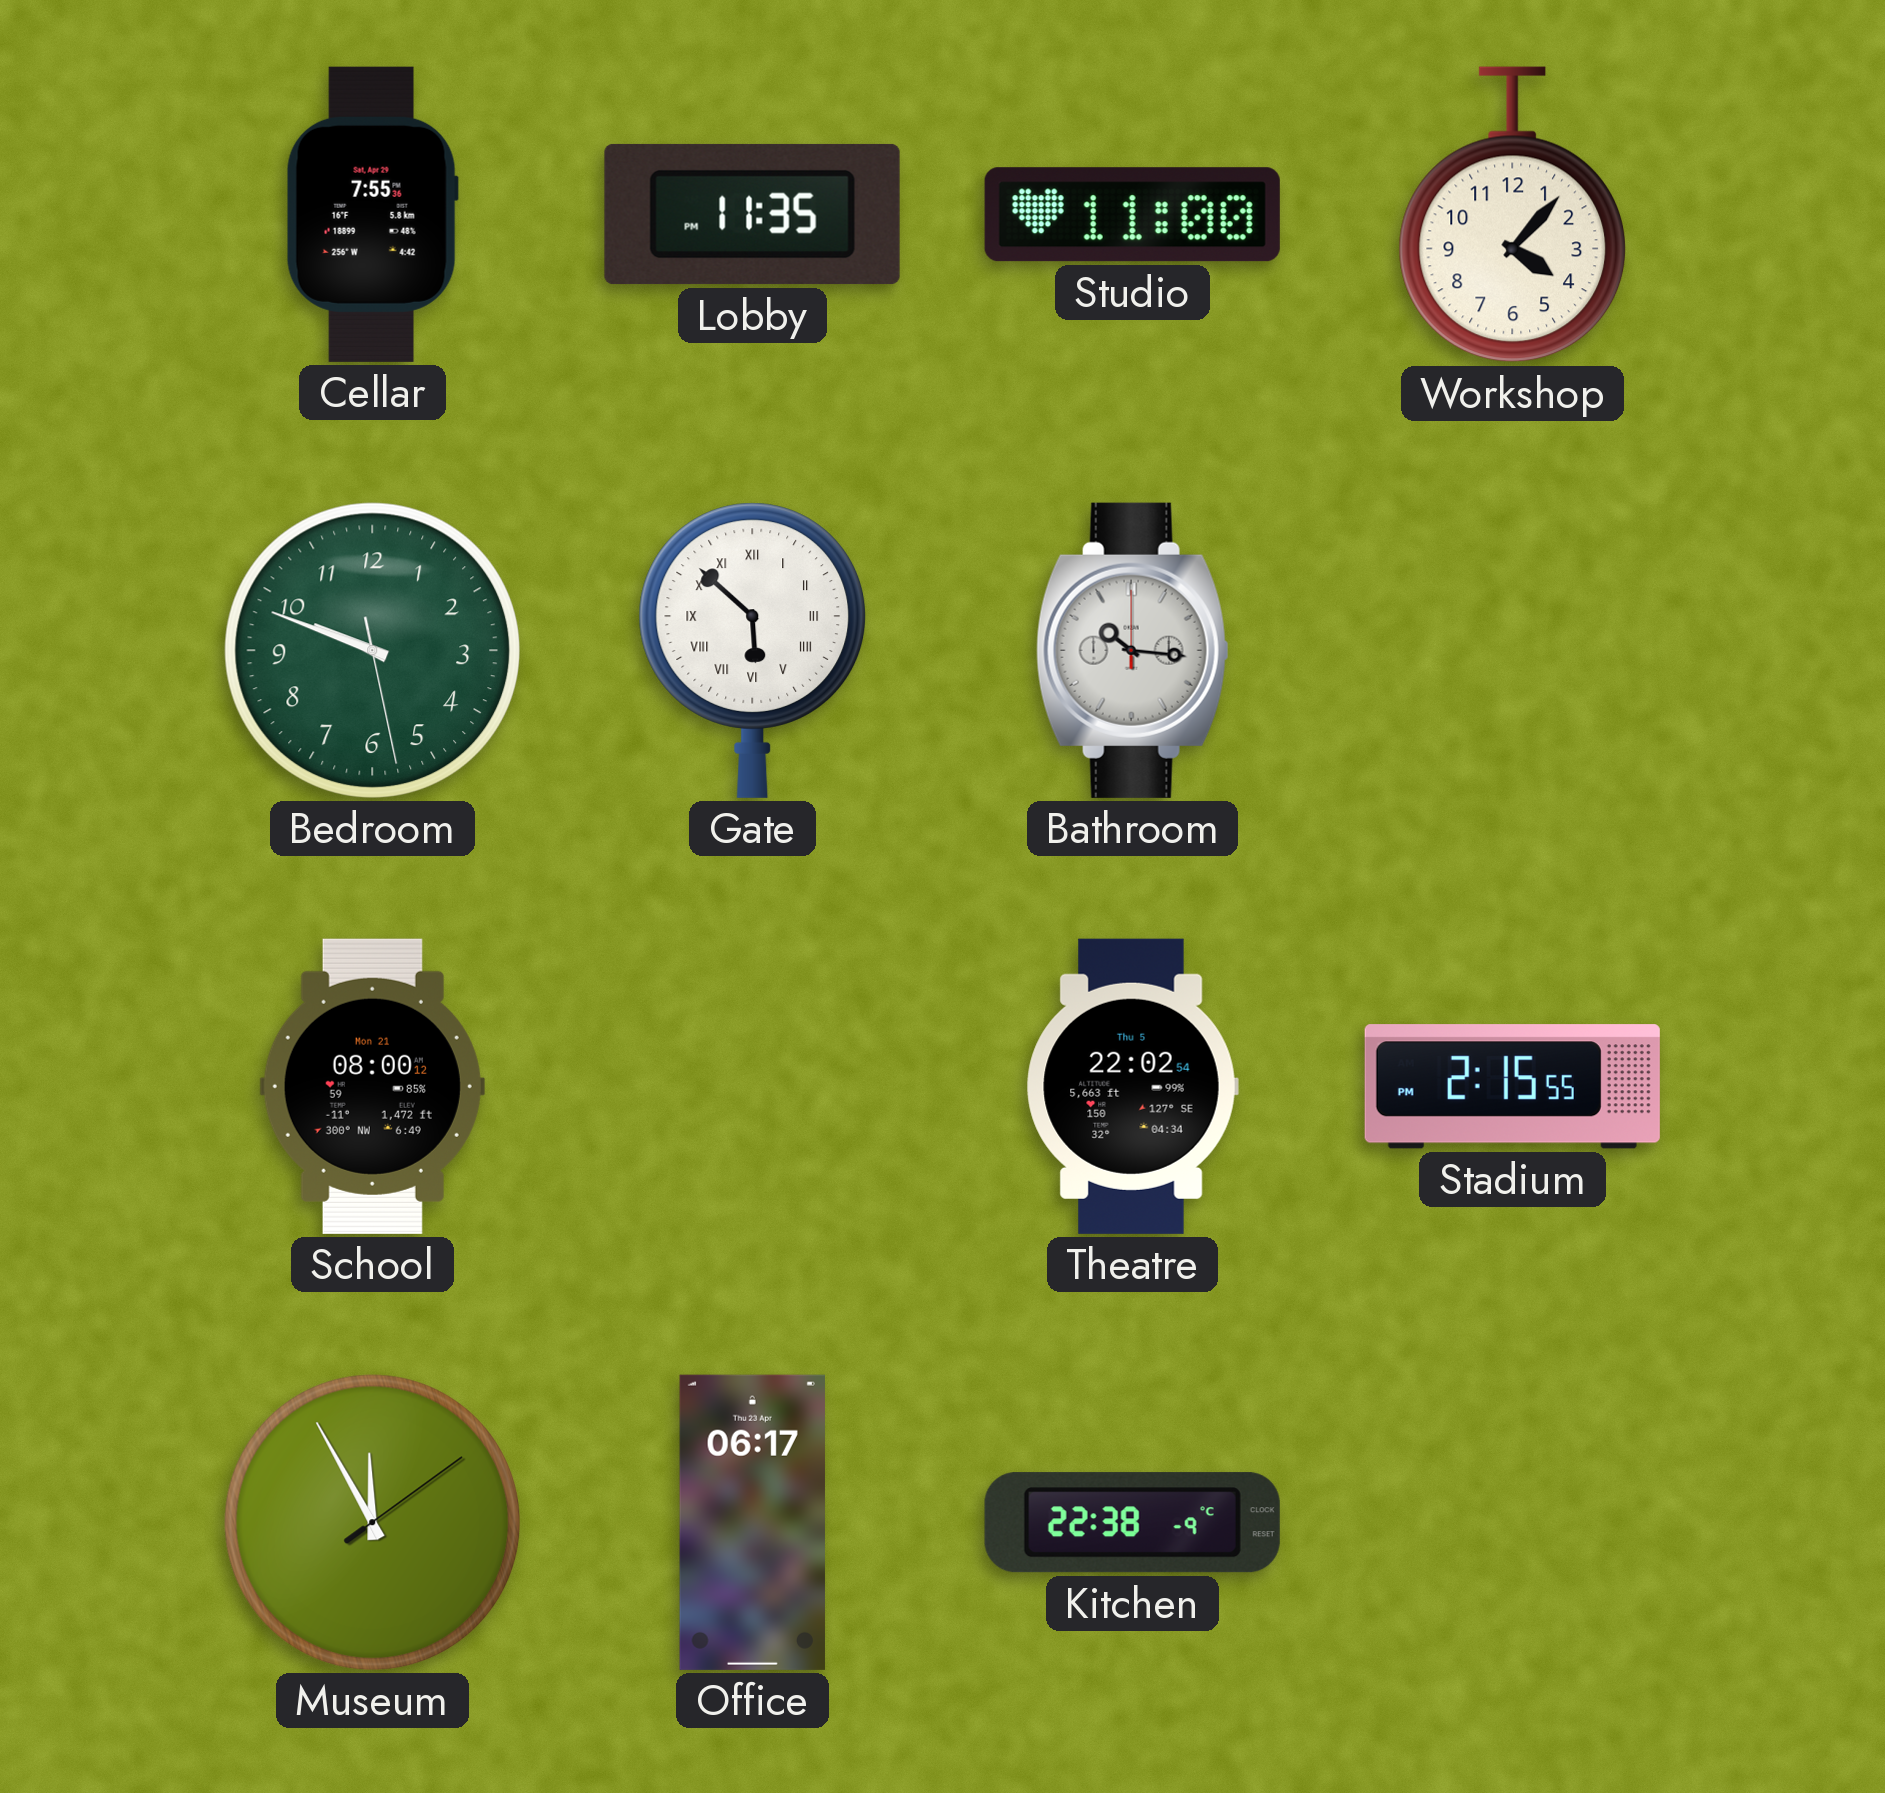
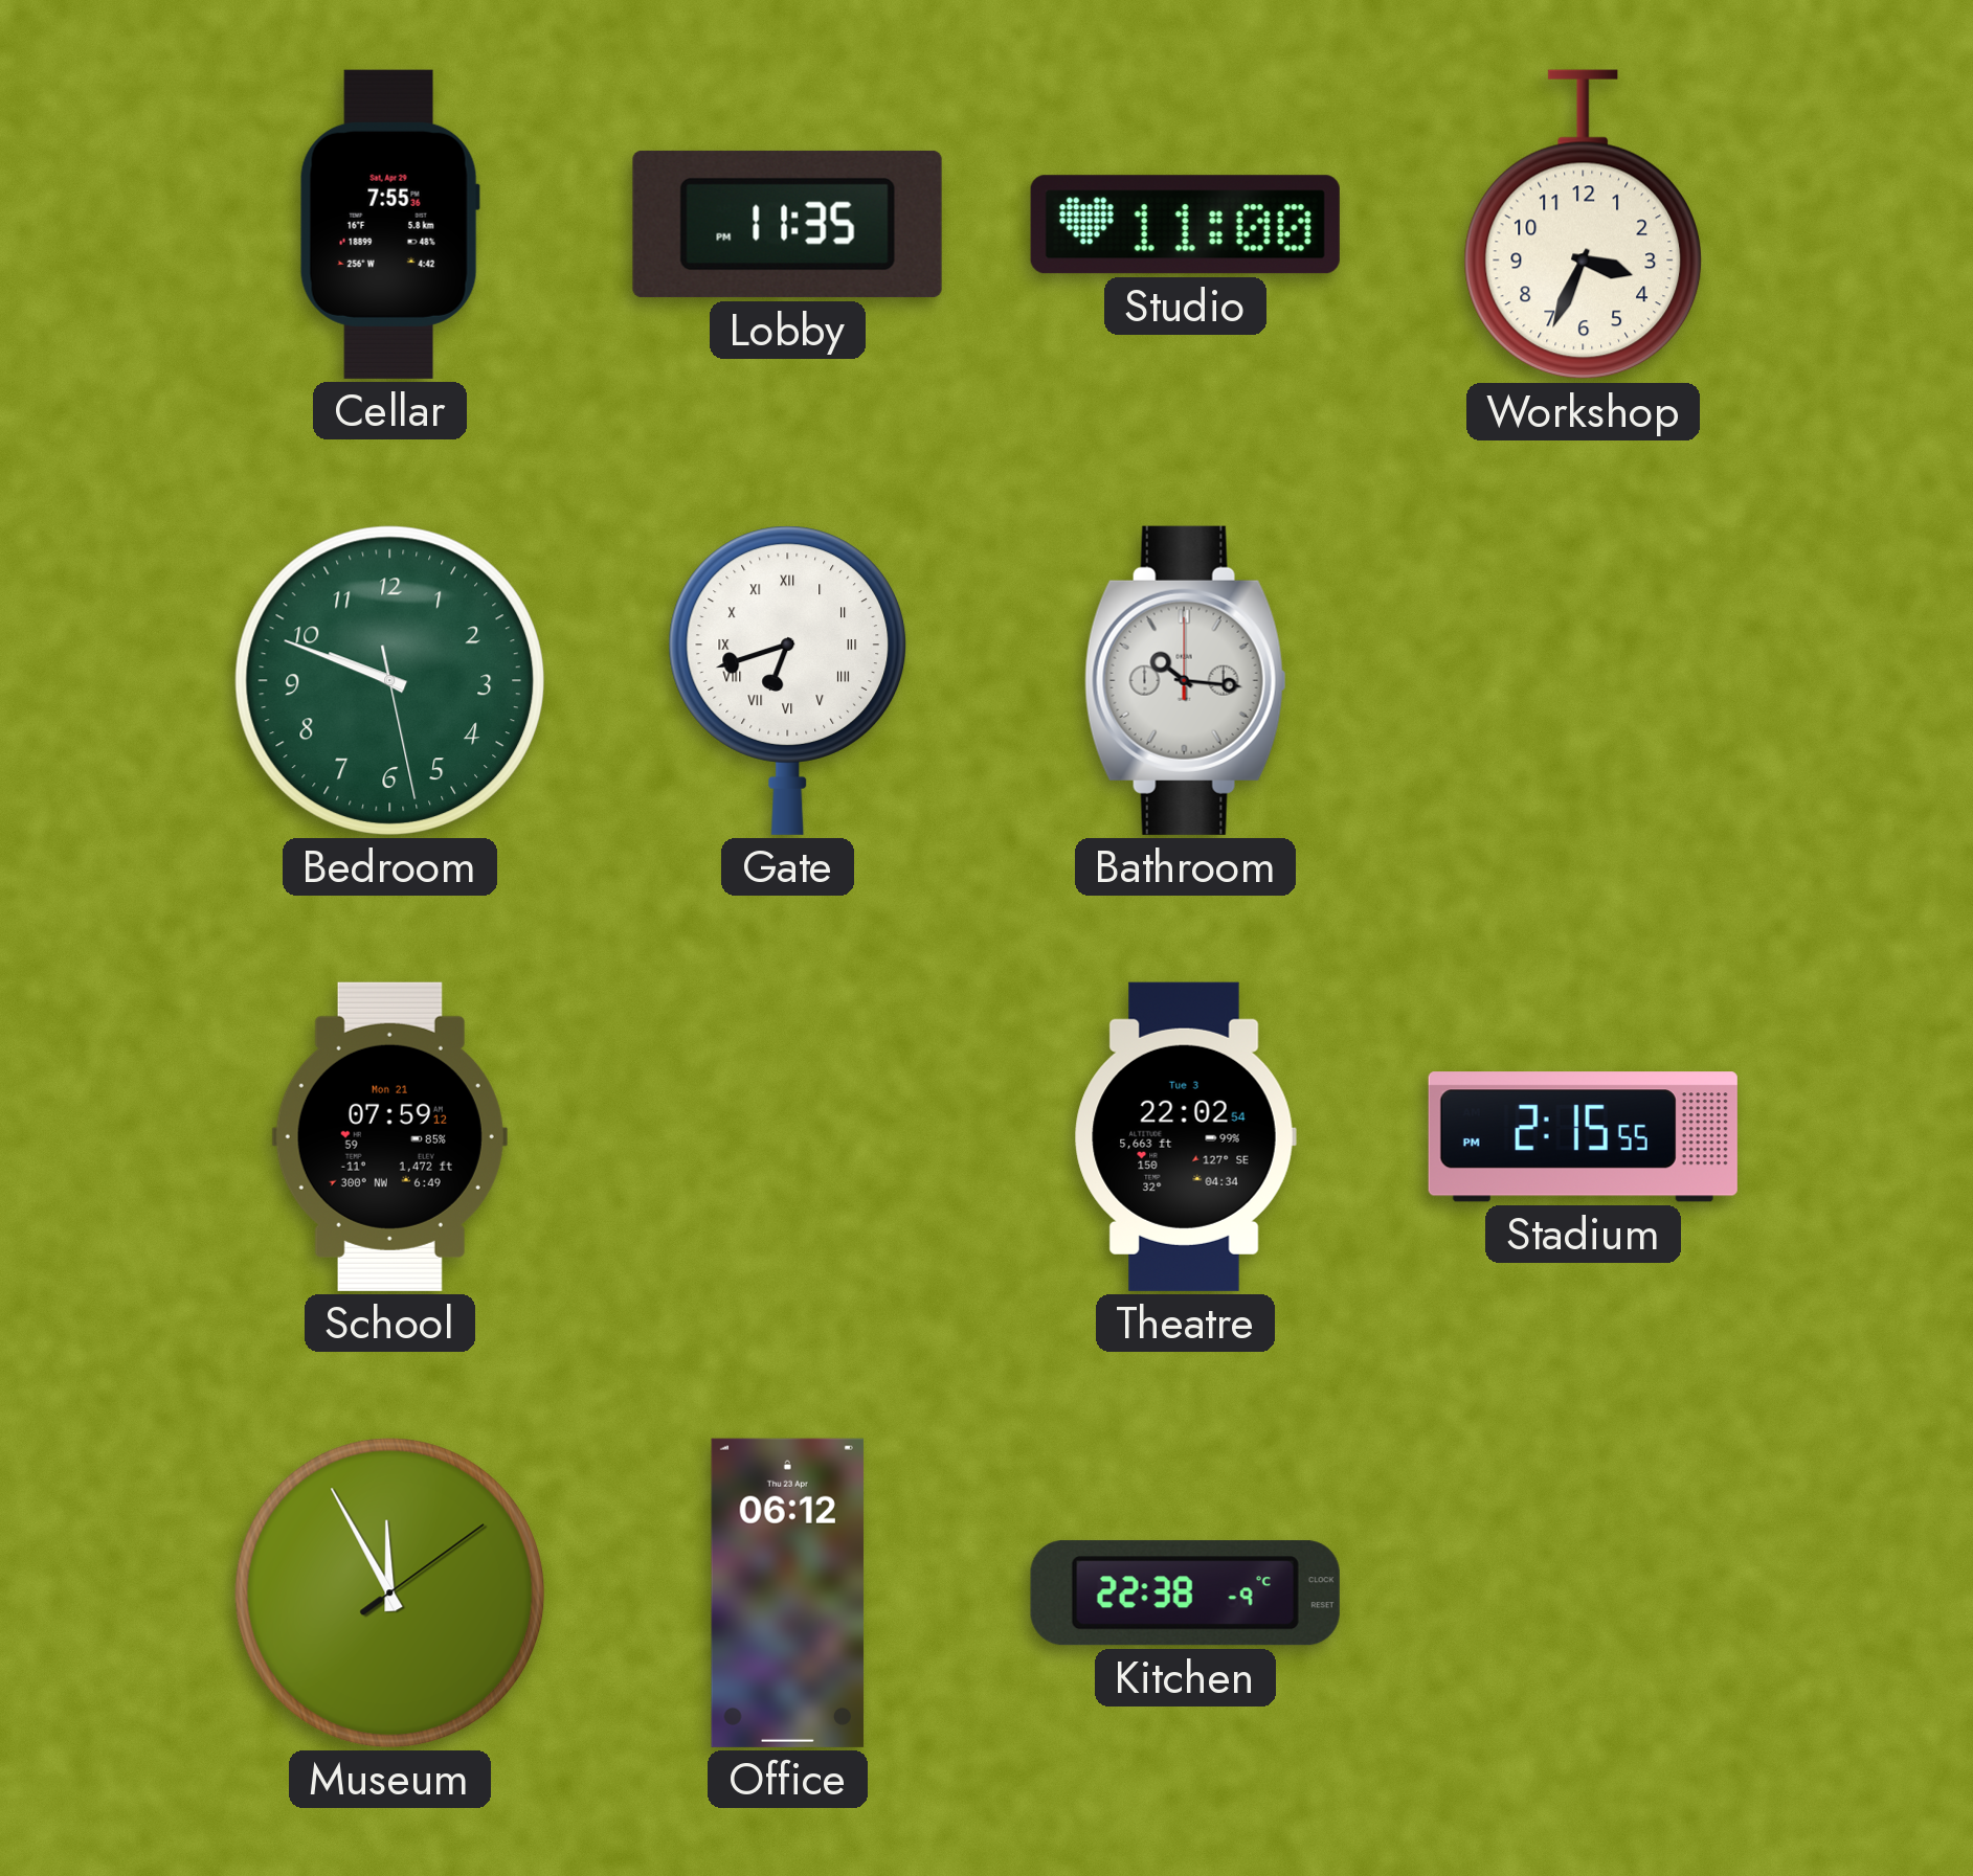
Workshop: 4:07 -> 3:34 (1584, 225)
Gate: 5:52 -> 6:42 (788, 680)
School: 08:00 -> 07:59 (389, 1136)
Theatre date: Thu 5 -> Tue 3 (1185, 1136)
Office: 06:17 -> 06:12 (787, 1592)
